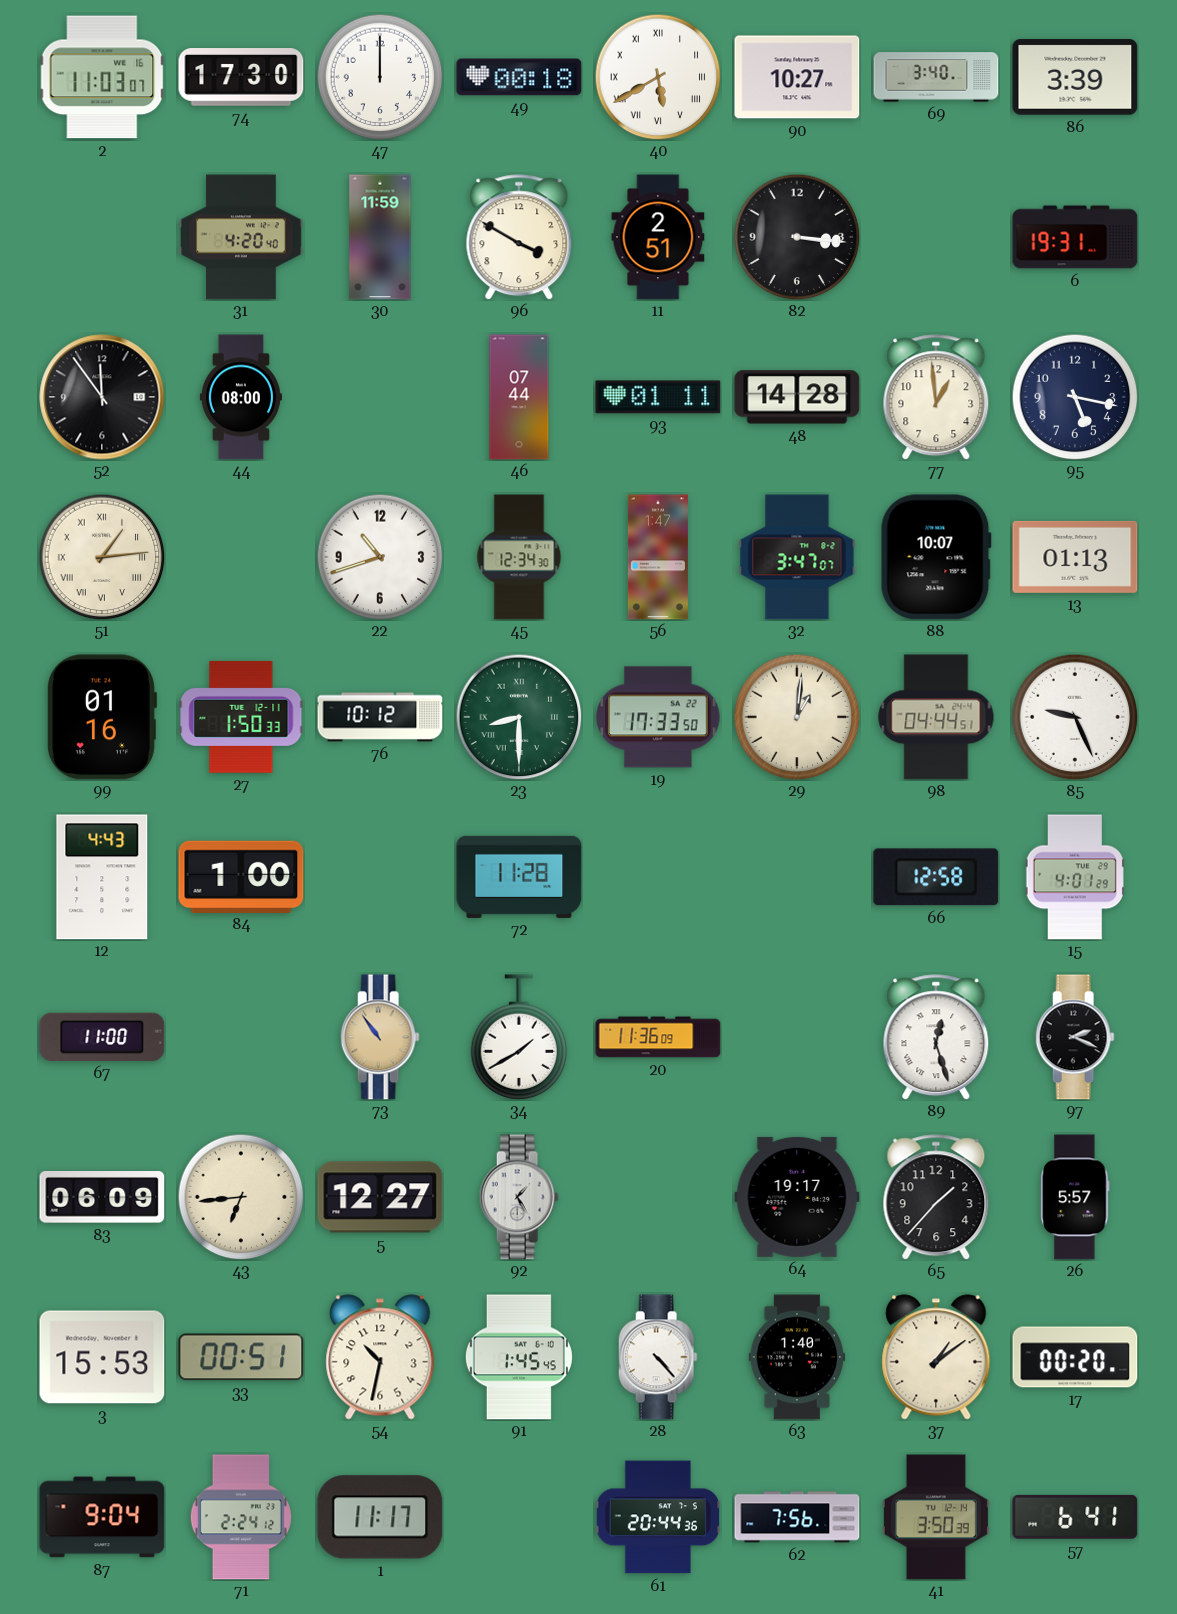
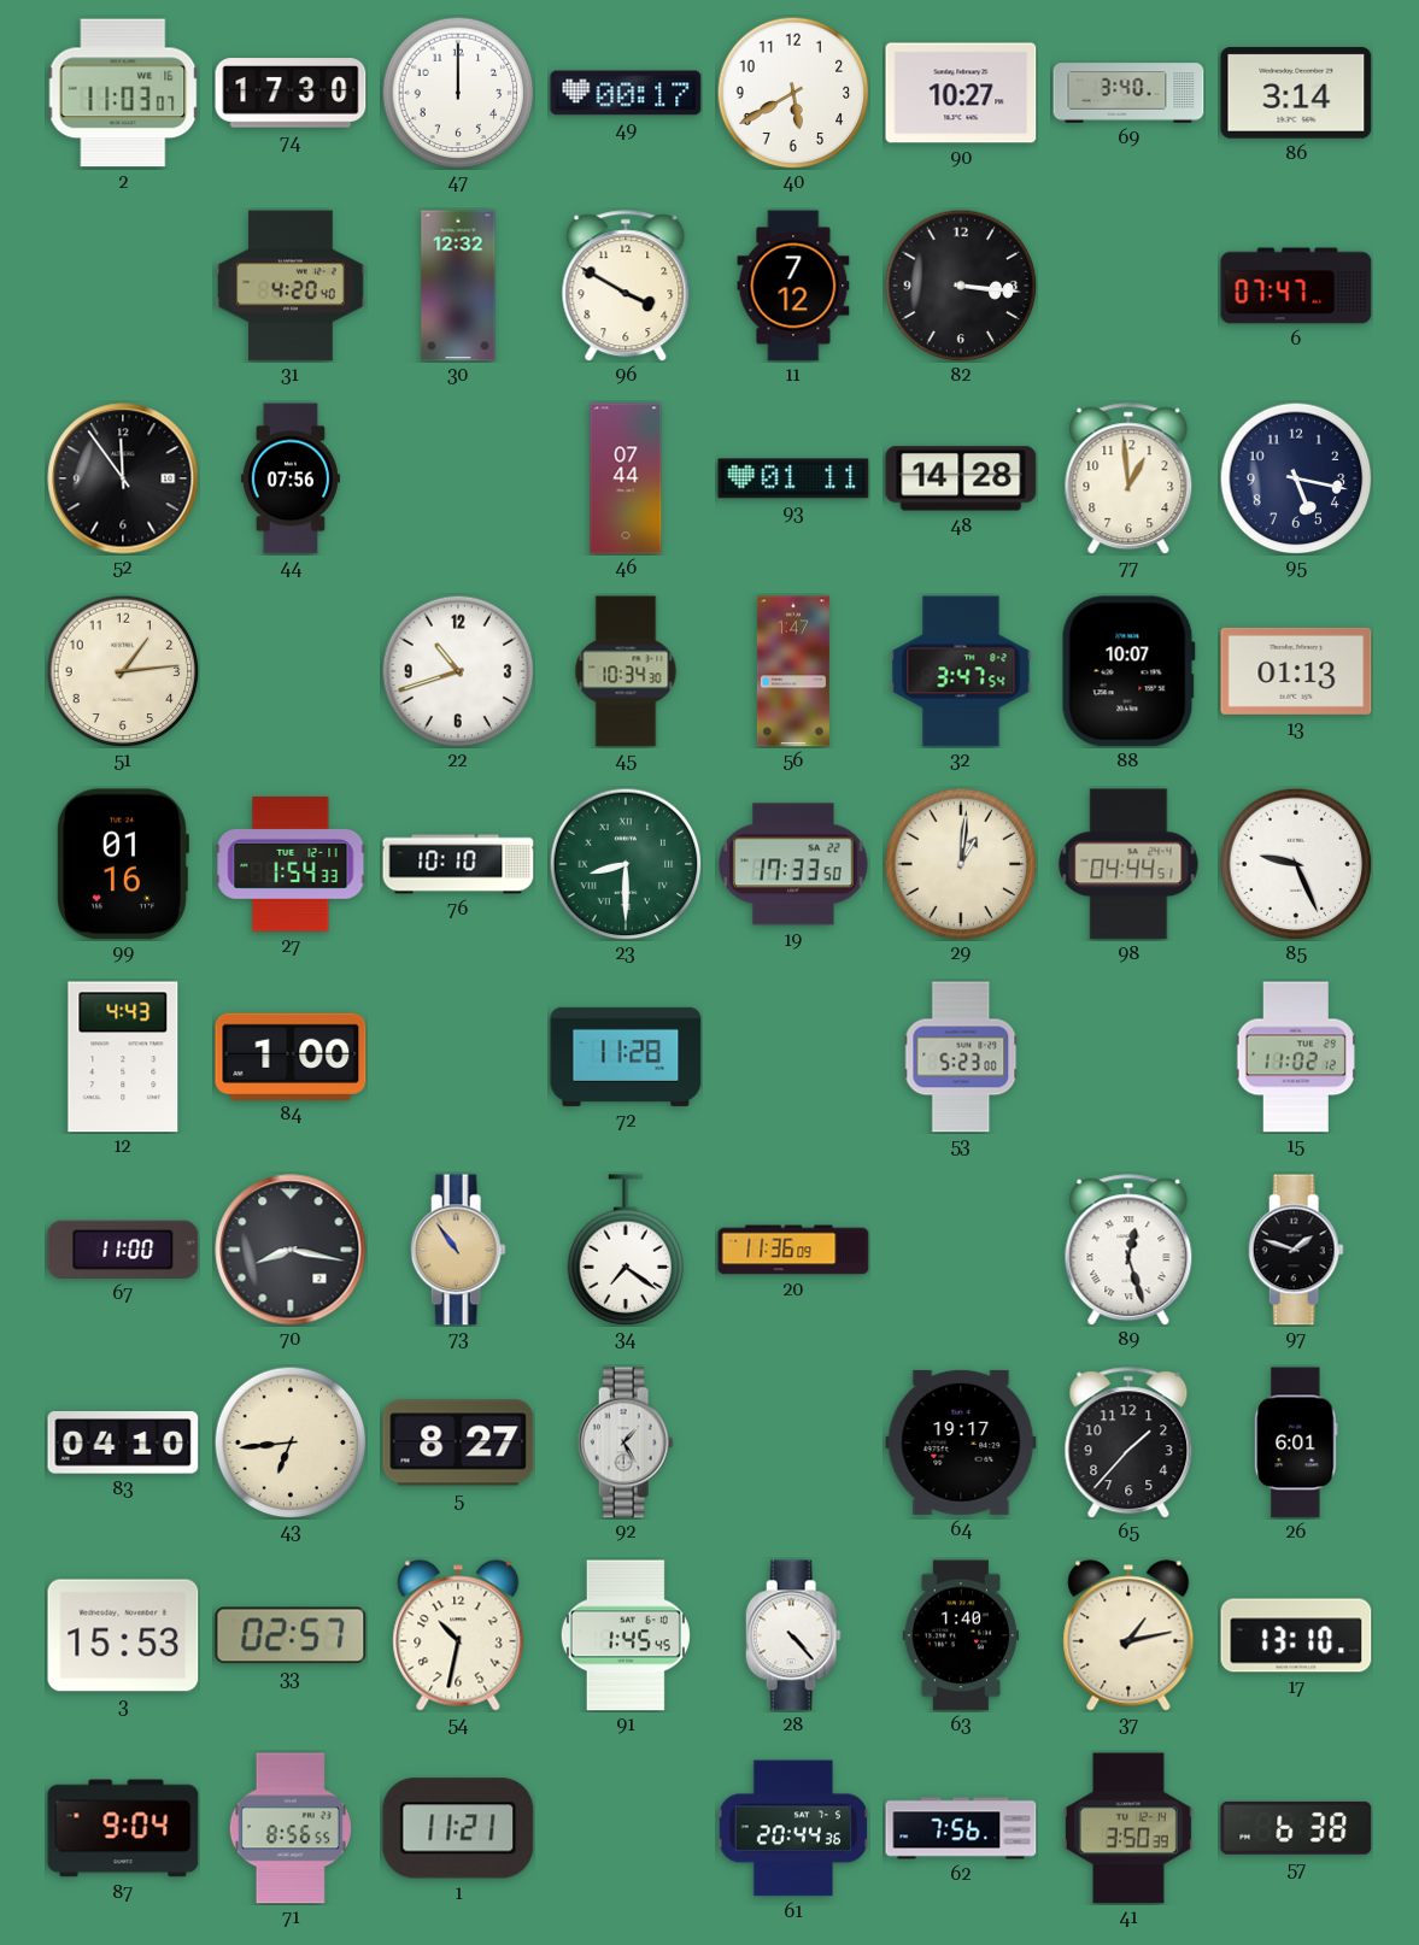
49: 00:18 -> 00:17 (626, 93)
40 numerals: Roman -> Arabic (793, 93)
86: 3:39 -> 3:14 (1296, 93)
30: 11:59 -> 12:32 (458, 286)
11: 2:51 -> 7:12 (793, 286)
6: 19:31 -> 07:47 (1296, 286)
44: 08:00 -> 07:56 (291, 478)
51 numerals: Roman -> Arabic (123, 671)
45: 12:34 -> 10:34 (626, 671)
32: 3:47:07 -> 3:47:54 (961, 671)
27: 1:50 -> 1:54 (291, 864)
76: 10:12 -> 10:10 (458, 864)
53: none -> 5:23 (961, 1057)
66: 12:58 -> none (936, 877)
15: 4:01 -> 11:02 (1296, 1057)
70: none -> 8:17 (291, 1250)
34: 1:40 -> 7:21 (626, 1250)
97: 2:19 -> 1:48 (1296, 1250)
83: 06:09 -> 04:10 (123, 1442)
5: 12:27 -> 8:27 (458, 1442)
26: 5:57 -> 6:01 (1296, 1442)
33: 00:51 -> 02:57 (291, 1635)
37: 1:09 -> 1:13 (1128, 1635)
17: 00:20 -> 13:10 (1296, 1635)
71: 2:24 -> 8:56 (291, 1828)
1: 11:17 -> 11:21 (458, 1828)
57: 6:41 -> 6:38 (1296, 1828)
